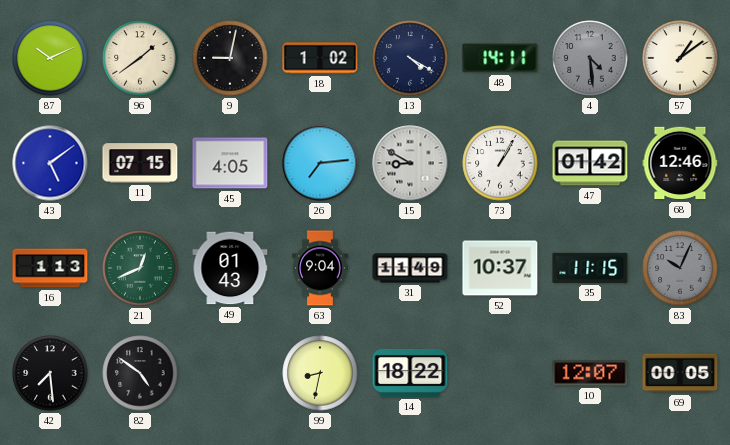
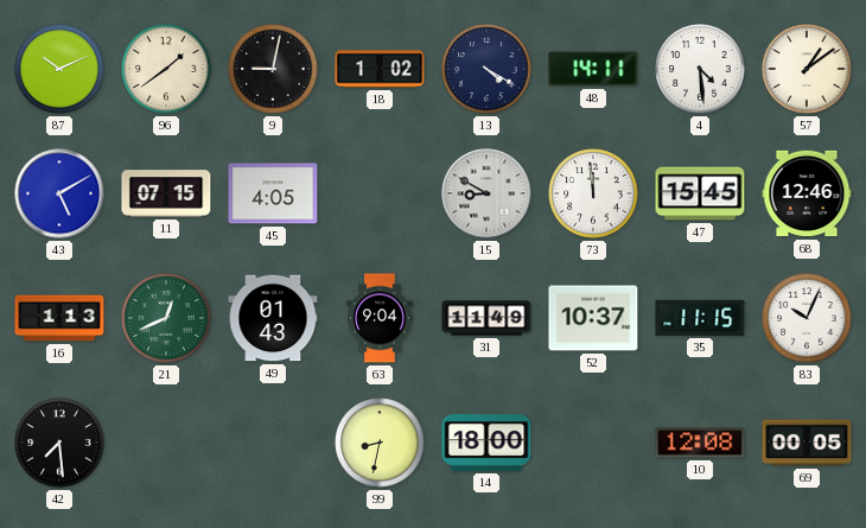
4 dial: grey -> white (700, 69)
43: 5:09 -> 5:10 (59, 193)
26: 7:14 -> none (320, 163)
73: 1:05 -> 11:59 (593, 193)
47: 01:42 -> 15:45 (700, 193)
83 dial: grey -> white (807, 318)
82: 4:51 -> none (140, 373)
14: 18:22 -> 18:00 (486, 443)
10: 12:07 -> 12:08 (700, 443)
